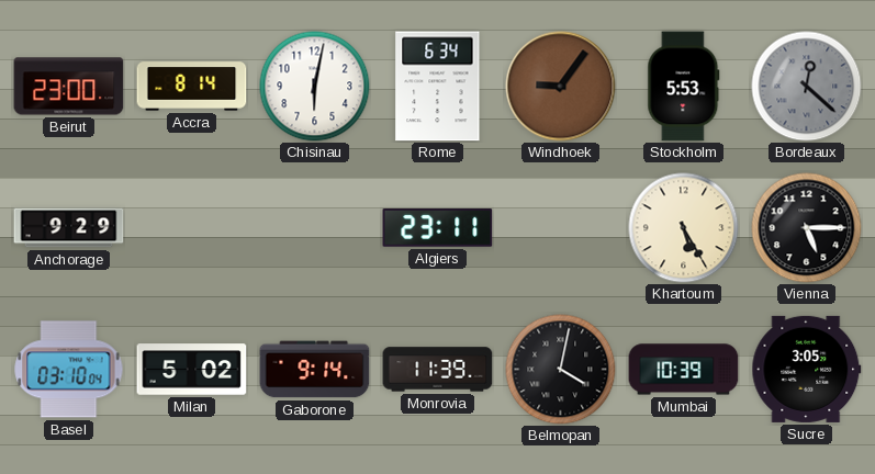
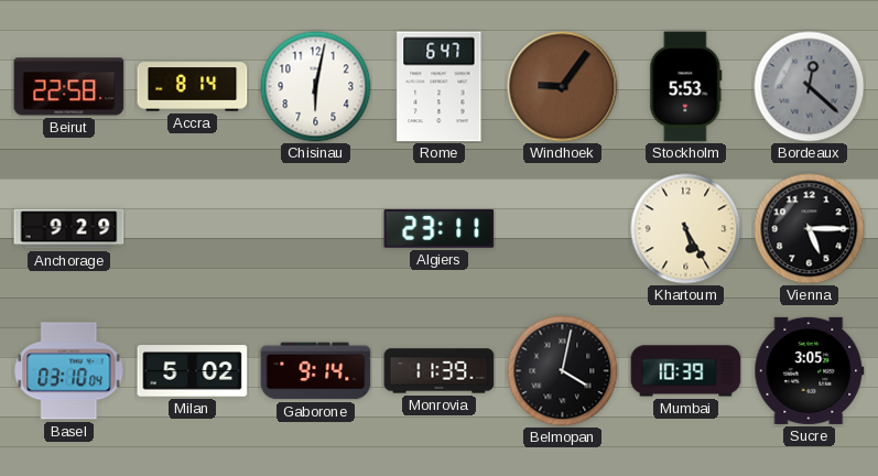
Beirut: 23:00 -> 22:58 (69, 87)
Rome: 6:34 -> 6:47 (440, 87)
